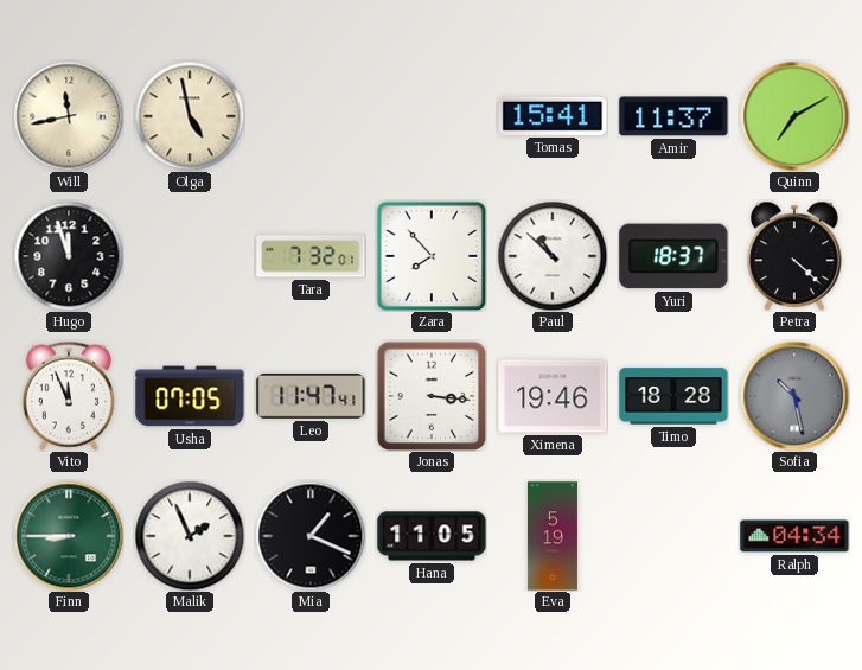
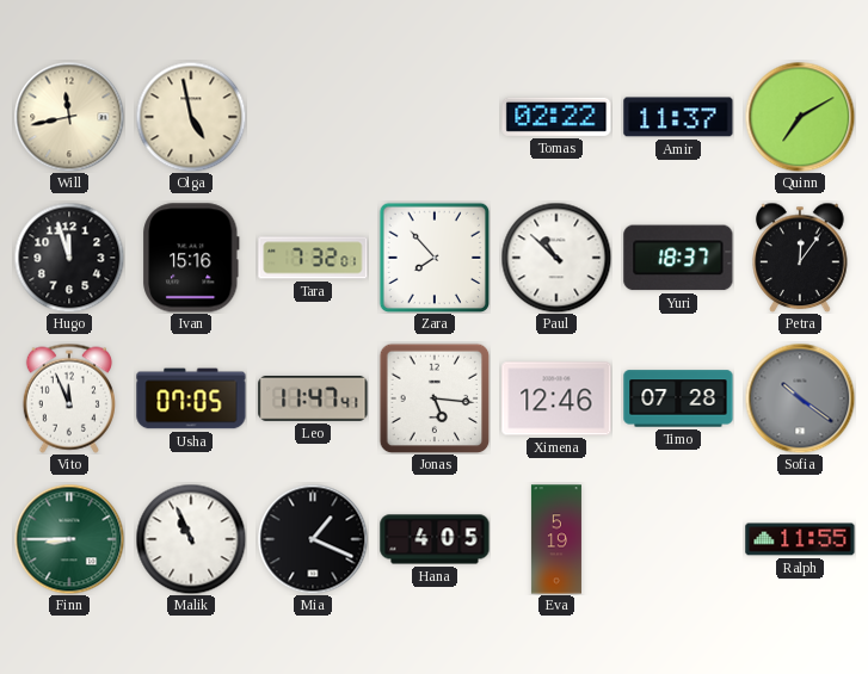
Tomas: 15:41 -> 02:22 (556, 117)
Ivan: none -> 15:16 (191, 258)
Petra: 4:22 -> 12:06 (800, 258)
Jonas: 3:16 -> 5:16 (435, 398)
Ximena: 19:46 -> 12:46 (556, 398)
Timo: 18:28 -> 07:28 (678, 398)
Sofia: 10:28 -> 10:21 (800, 398)
Malik: 1:56 -> 10:56 (191, 539)
Hana: 11:05 -> 4:05 (435, 539)
Ralph: 04:34 -> 11:55 (800, 539)
